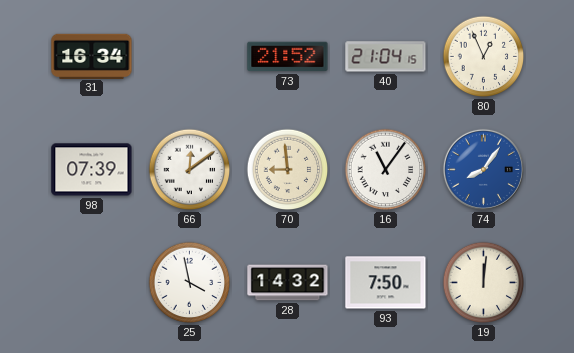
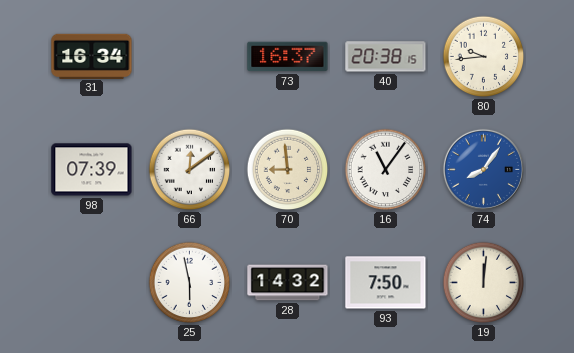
73: 21:52 -> 16:37 (288, 57)
40: 21:04 -> 20:38 (386, 57)
80: 12:56 -> 9:44 (484, 57)
25: 3:58 -> 5:58 (190, 283)
